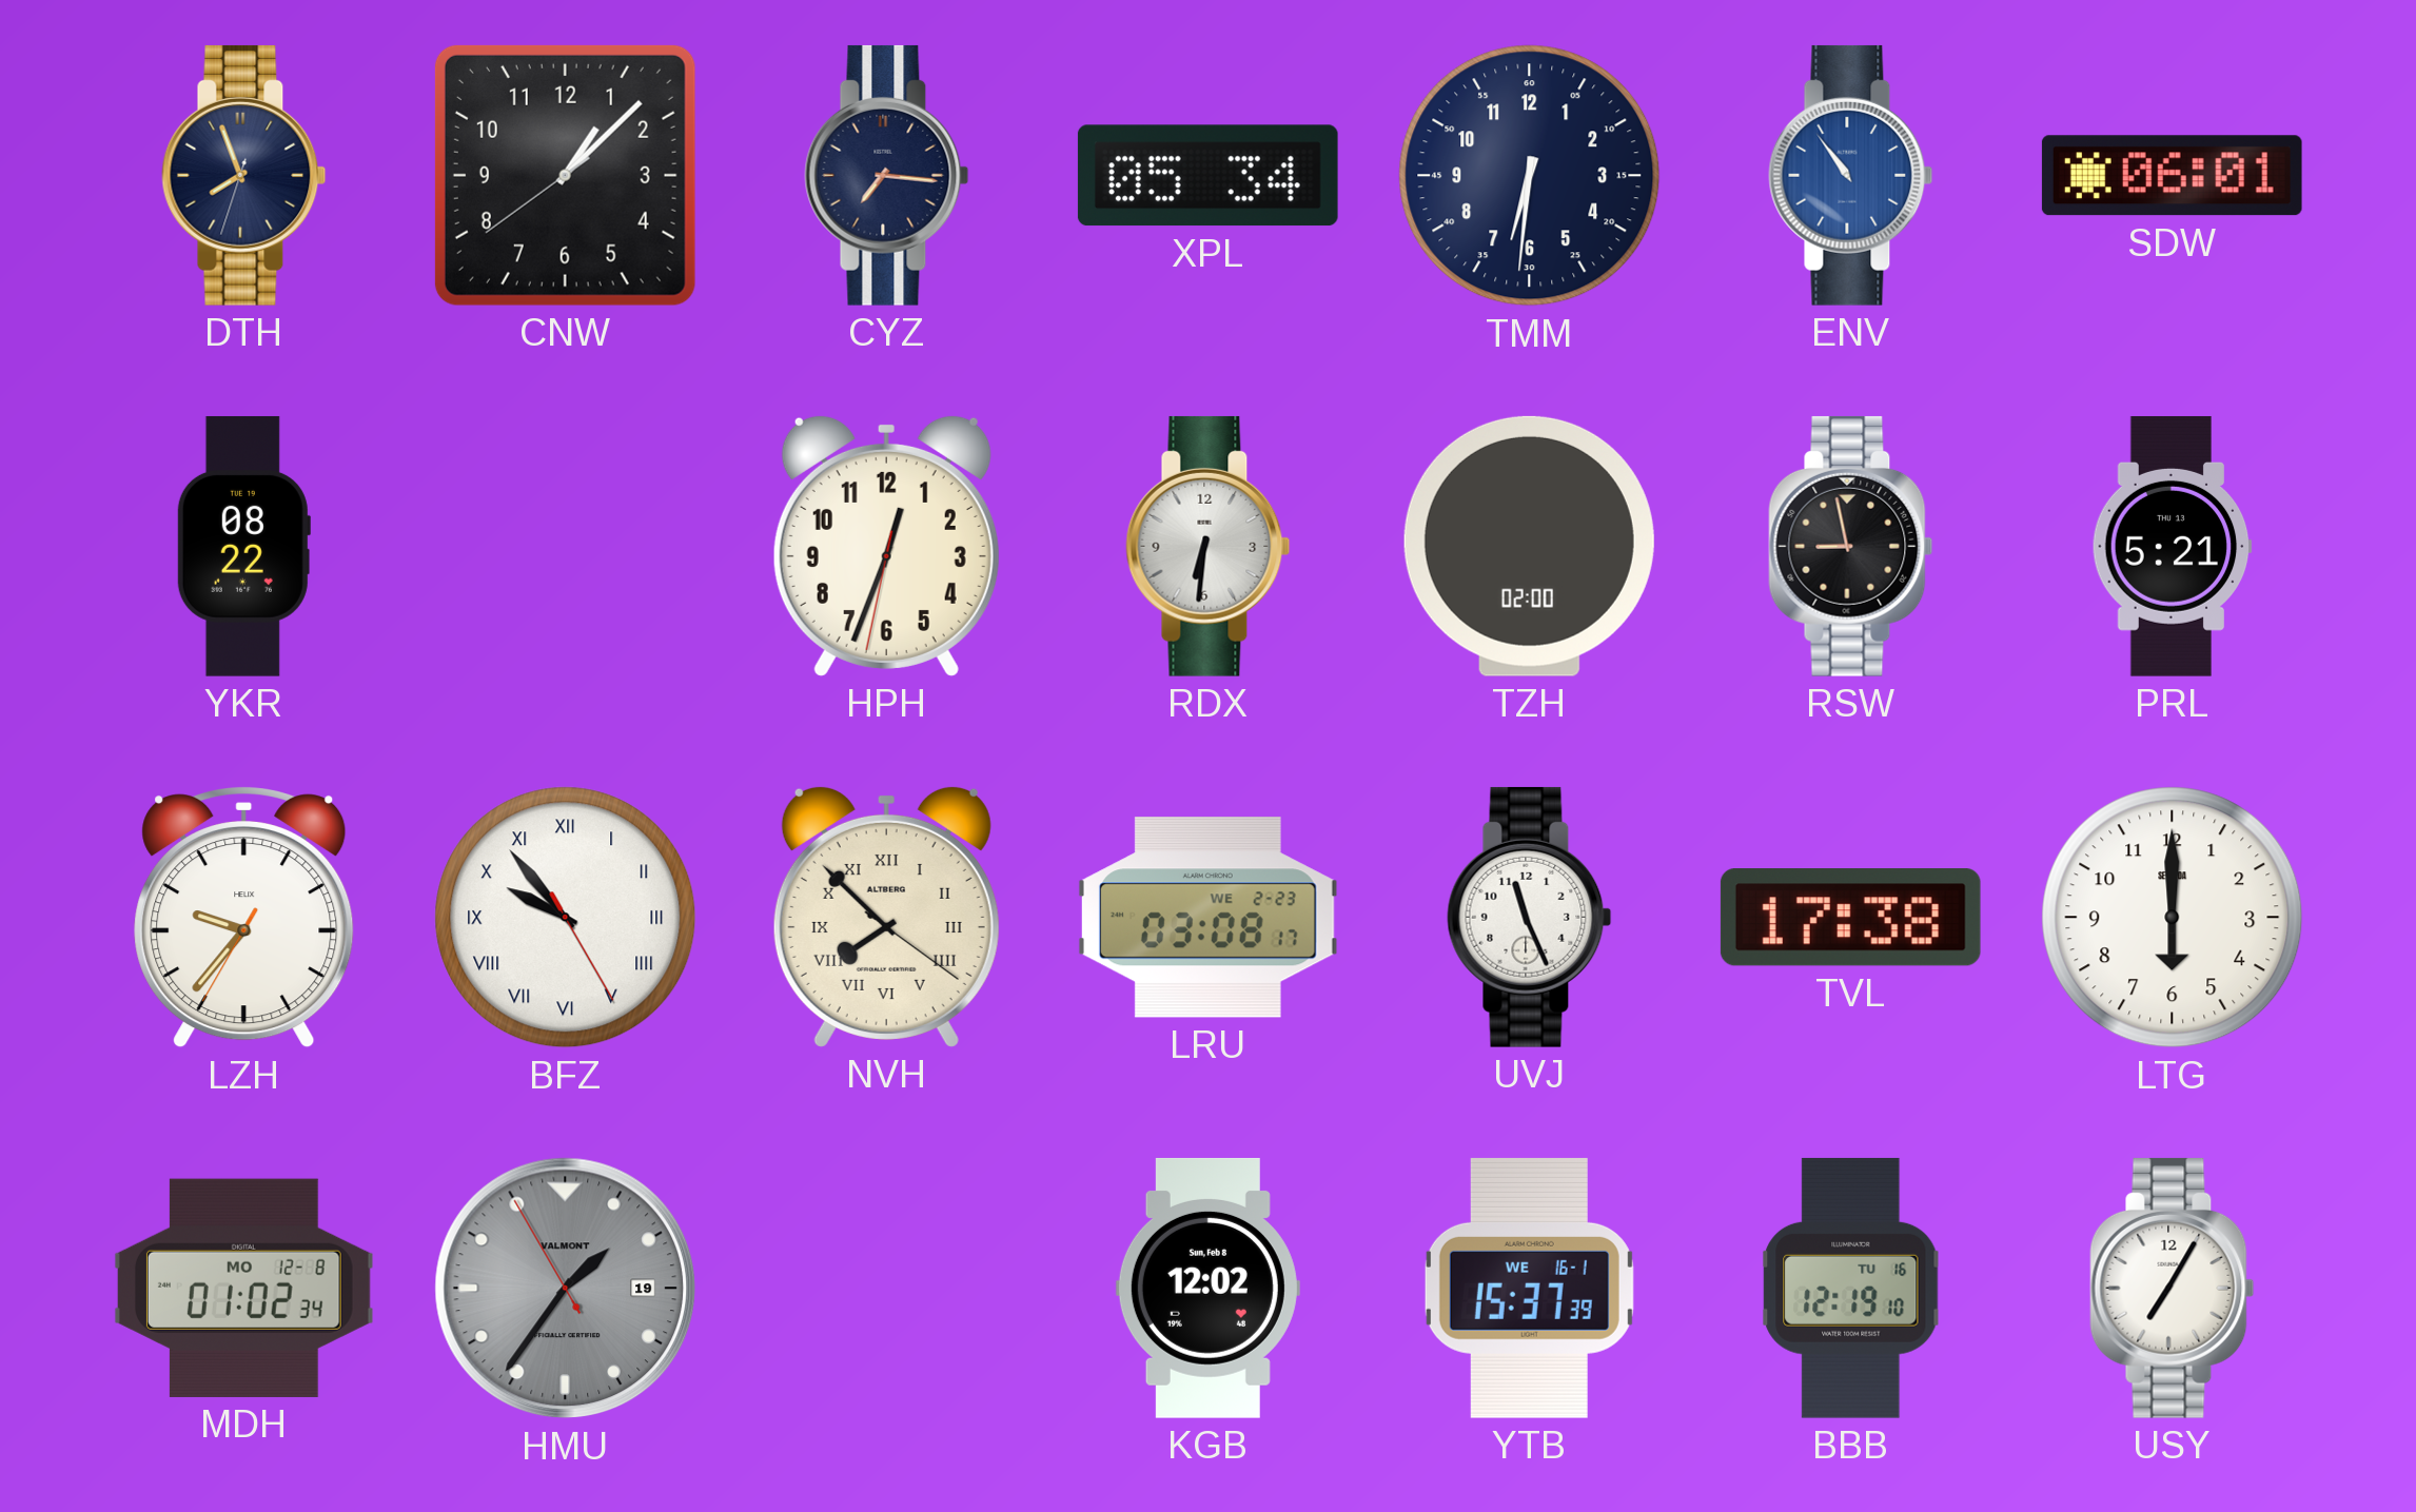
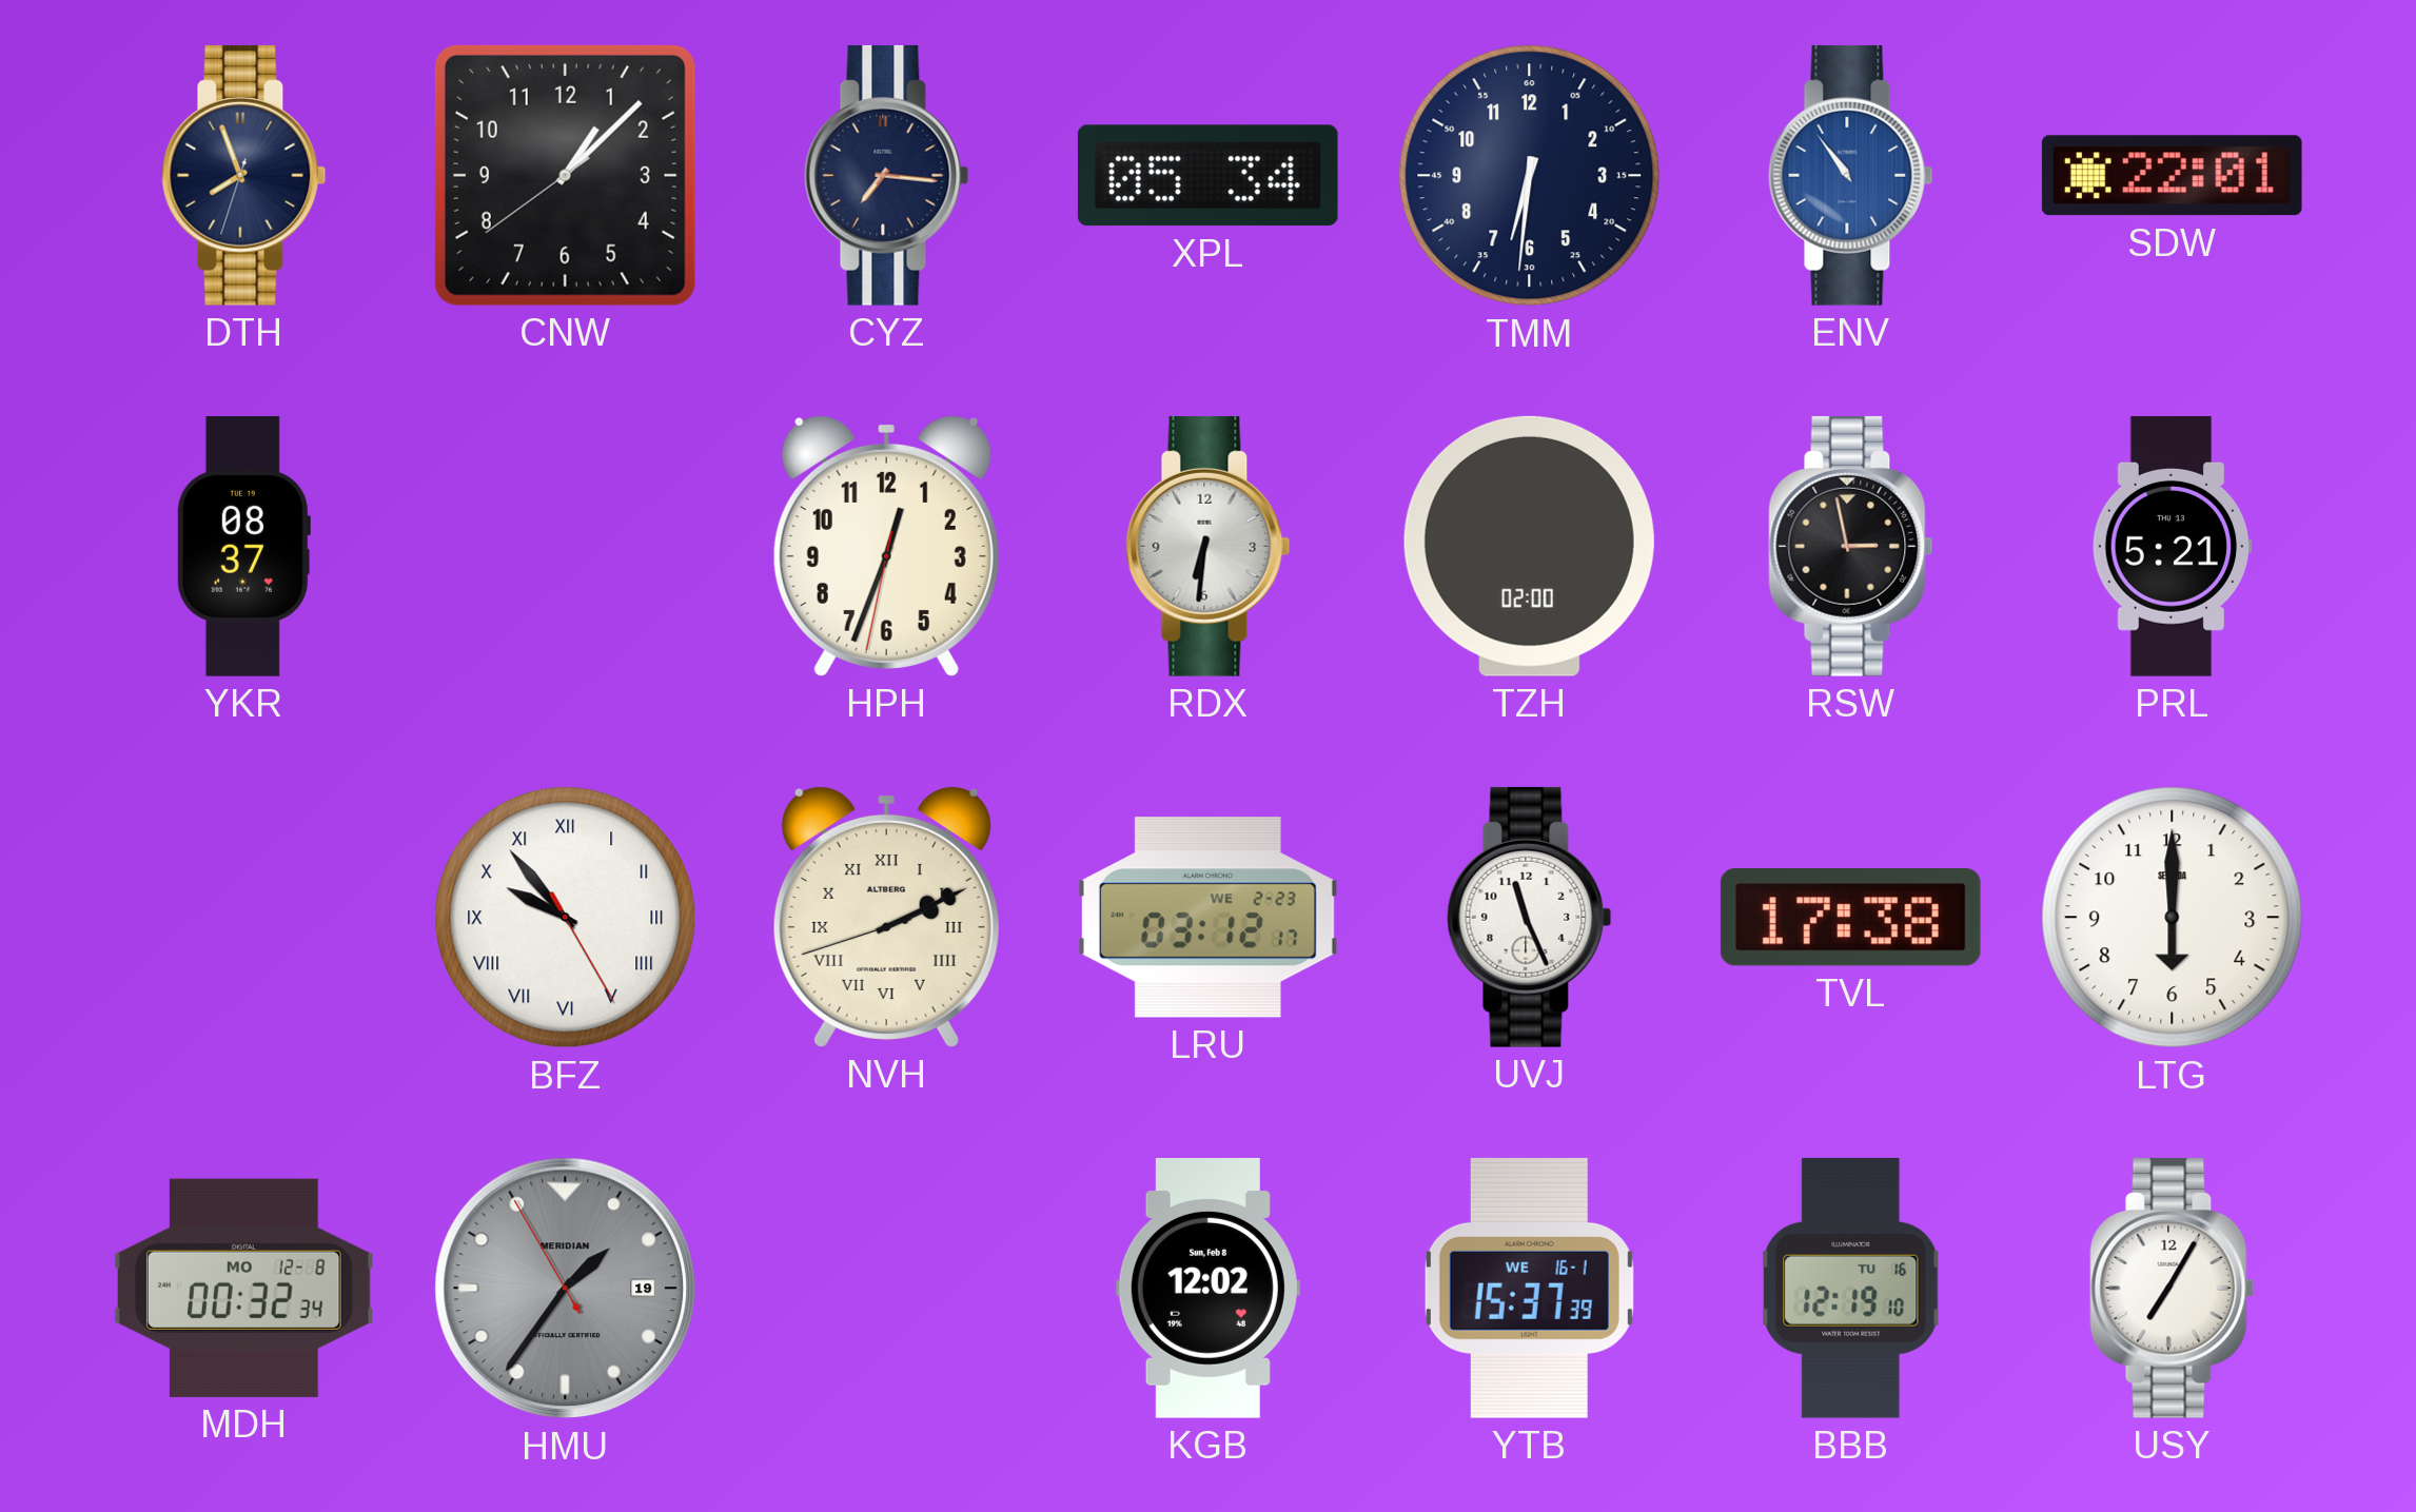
SDW: 06:01 -> 22:01 (2172, 176)
YKR: 08:22 -> 08:37 (243, 546)
RSW: 8:58 -> 2:58 (1851, 546)
LZH: 9:36 -> none (244, 918)
NVH: 7:52 -> 2:10 (886, 917)
LRU: 03:08 -> 03:12 (1207, 918)
MDH: 01:02 -> 00:32 (243, 1288)
HMU brand: VALMONT -> MERIDIAN (566, 1289)
